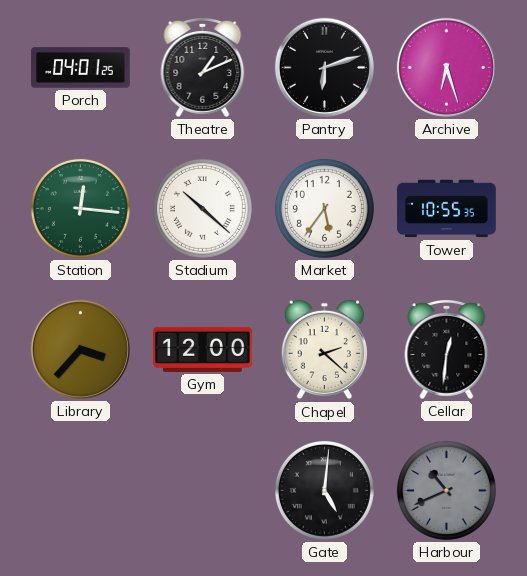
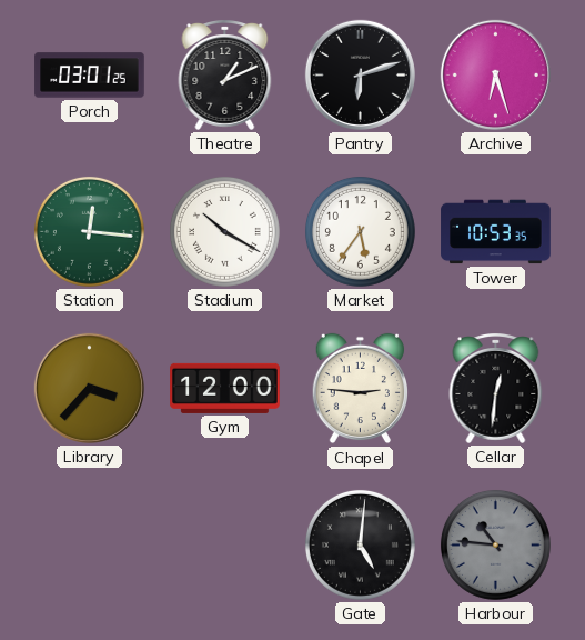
Porch: 04:01 -> 03:01 (90, 76)
Stadium: 10:22 -> 10:20 (224, 231)
Tower: 10:55 -> 10:53 (496, 232)
Chapel: 2:22 -> 2:46 (360, 389)
Harbour: 10:41 -> 10:46 (495, 544)
